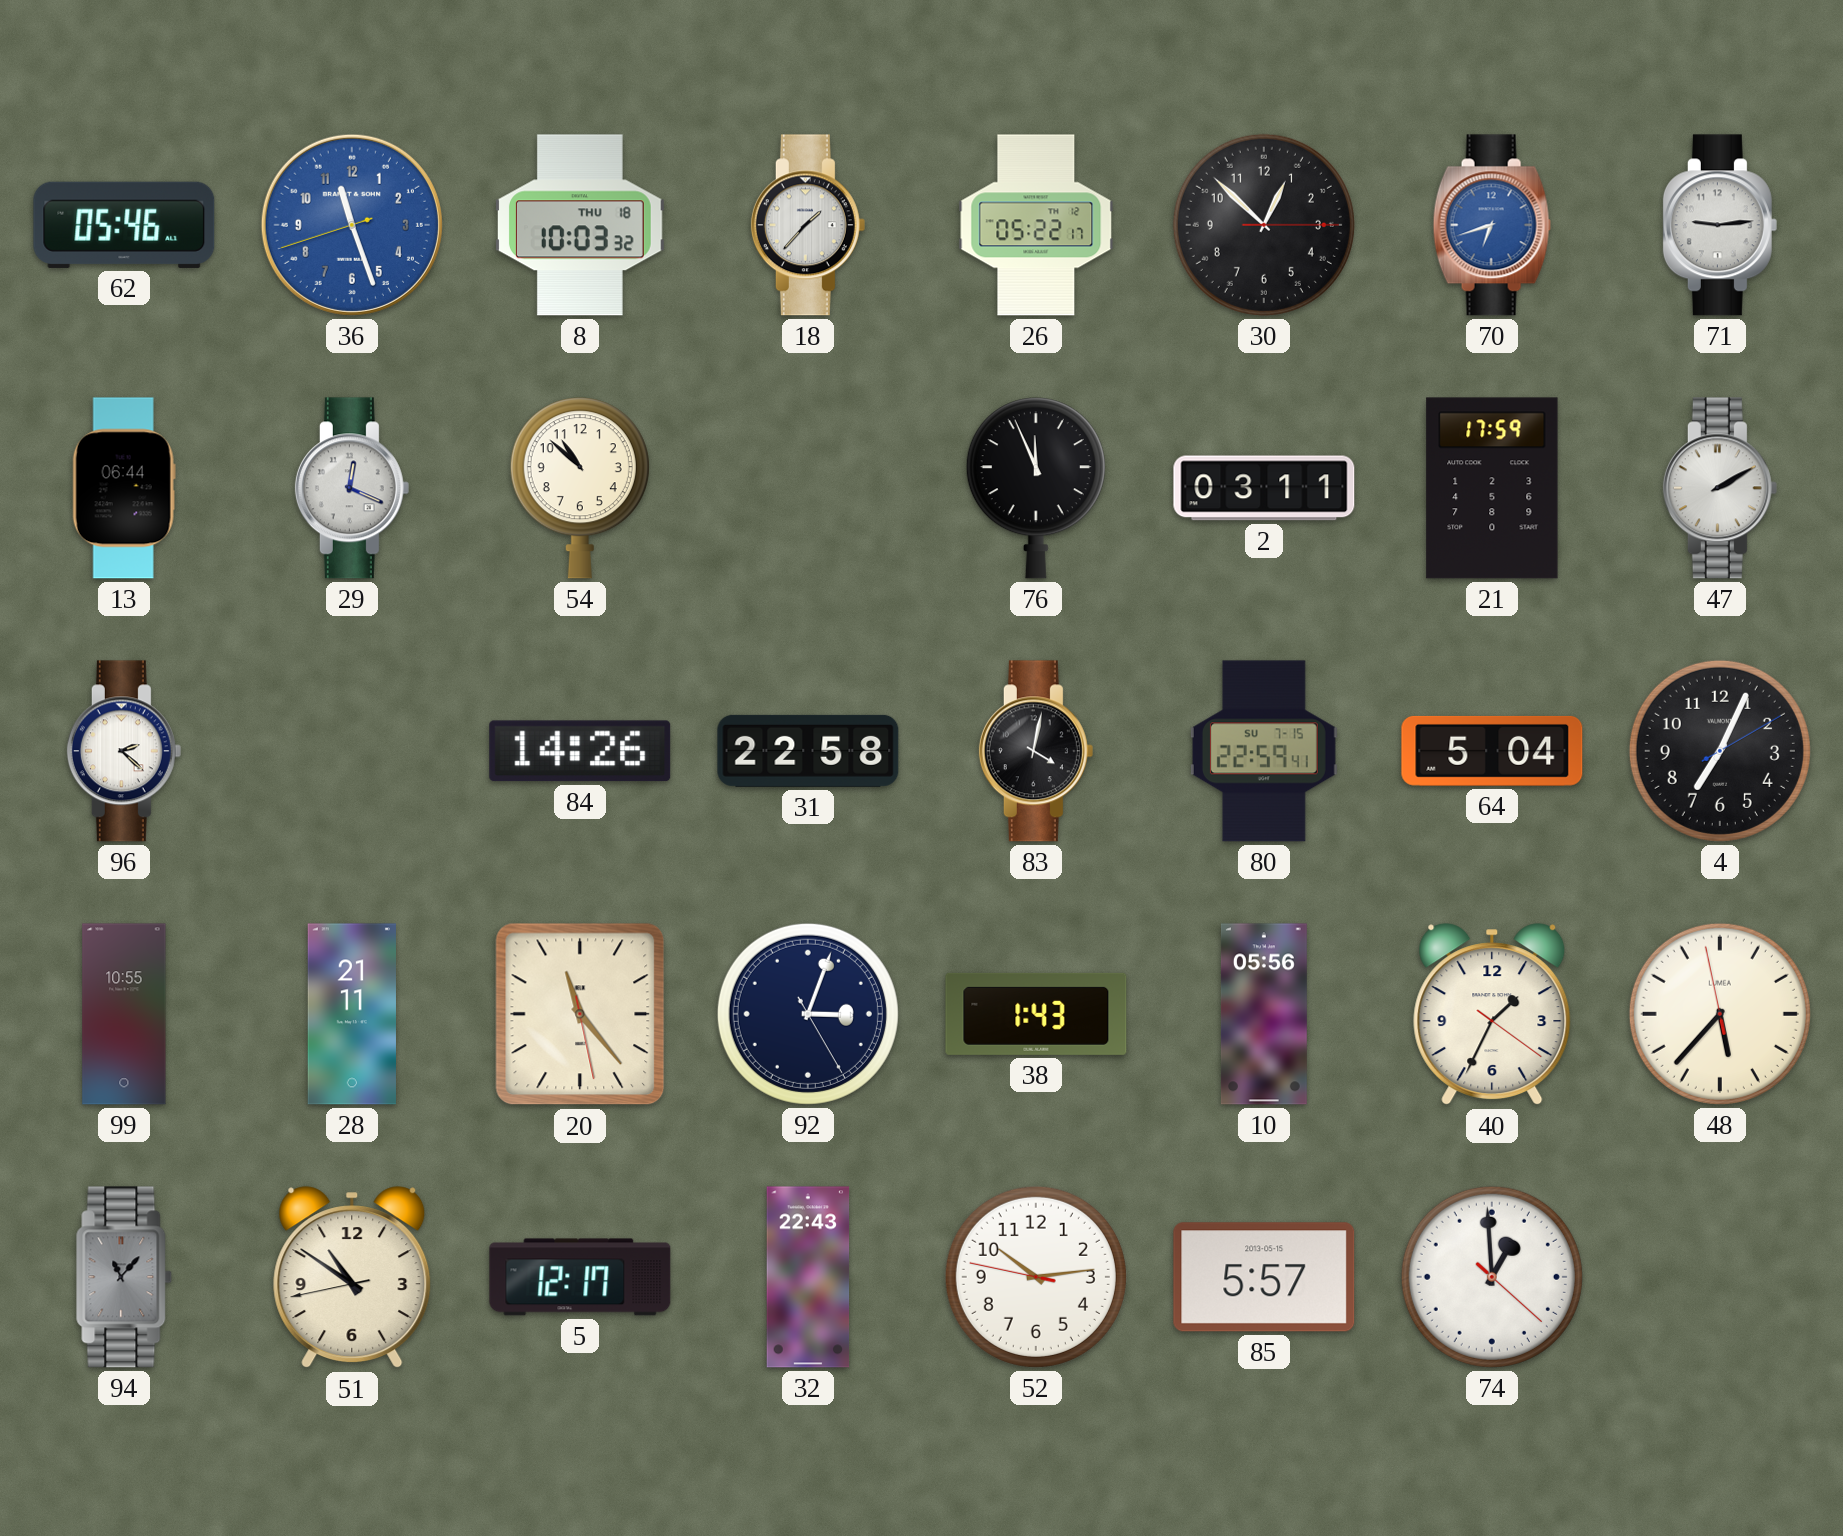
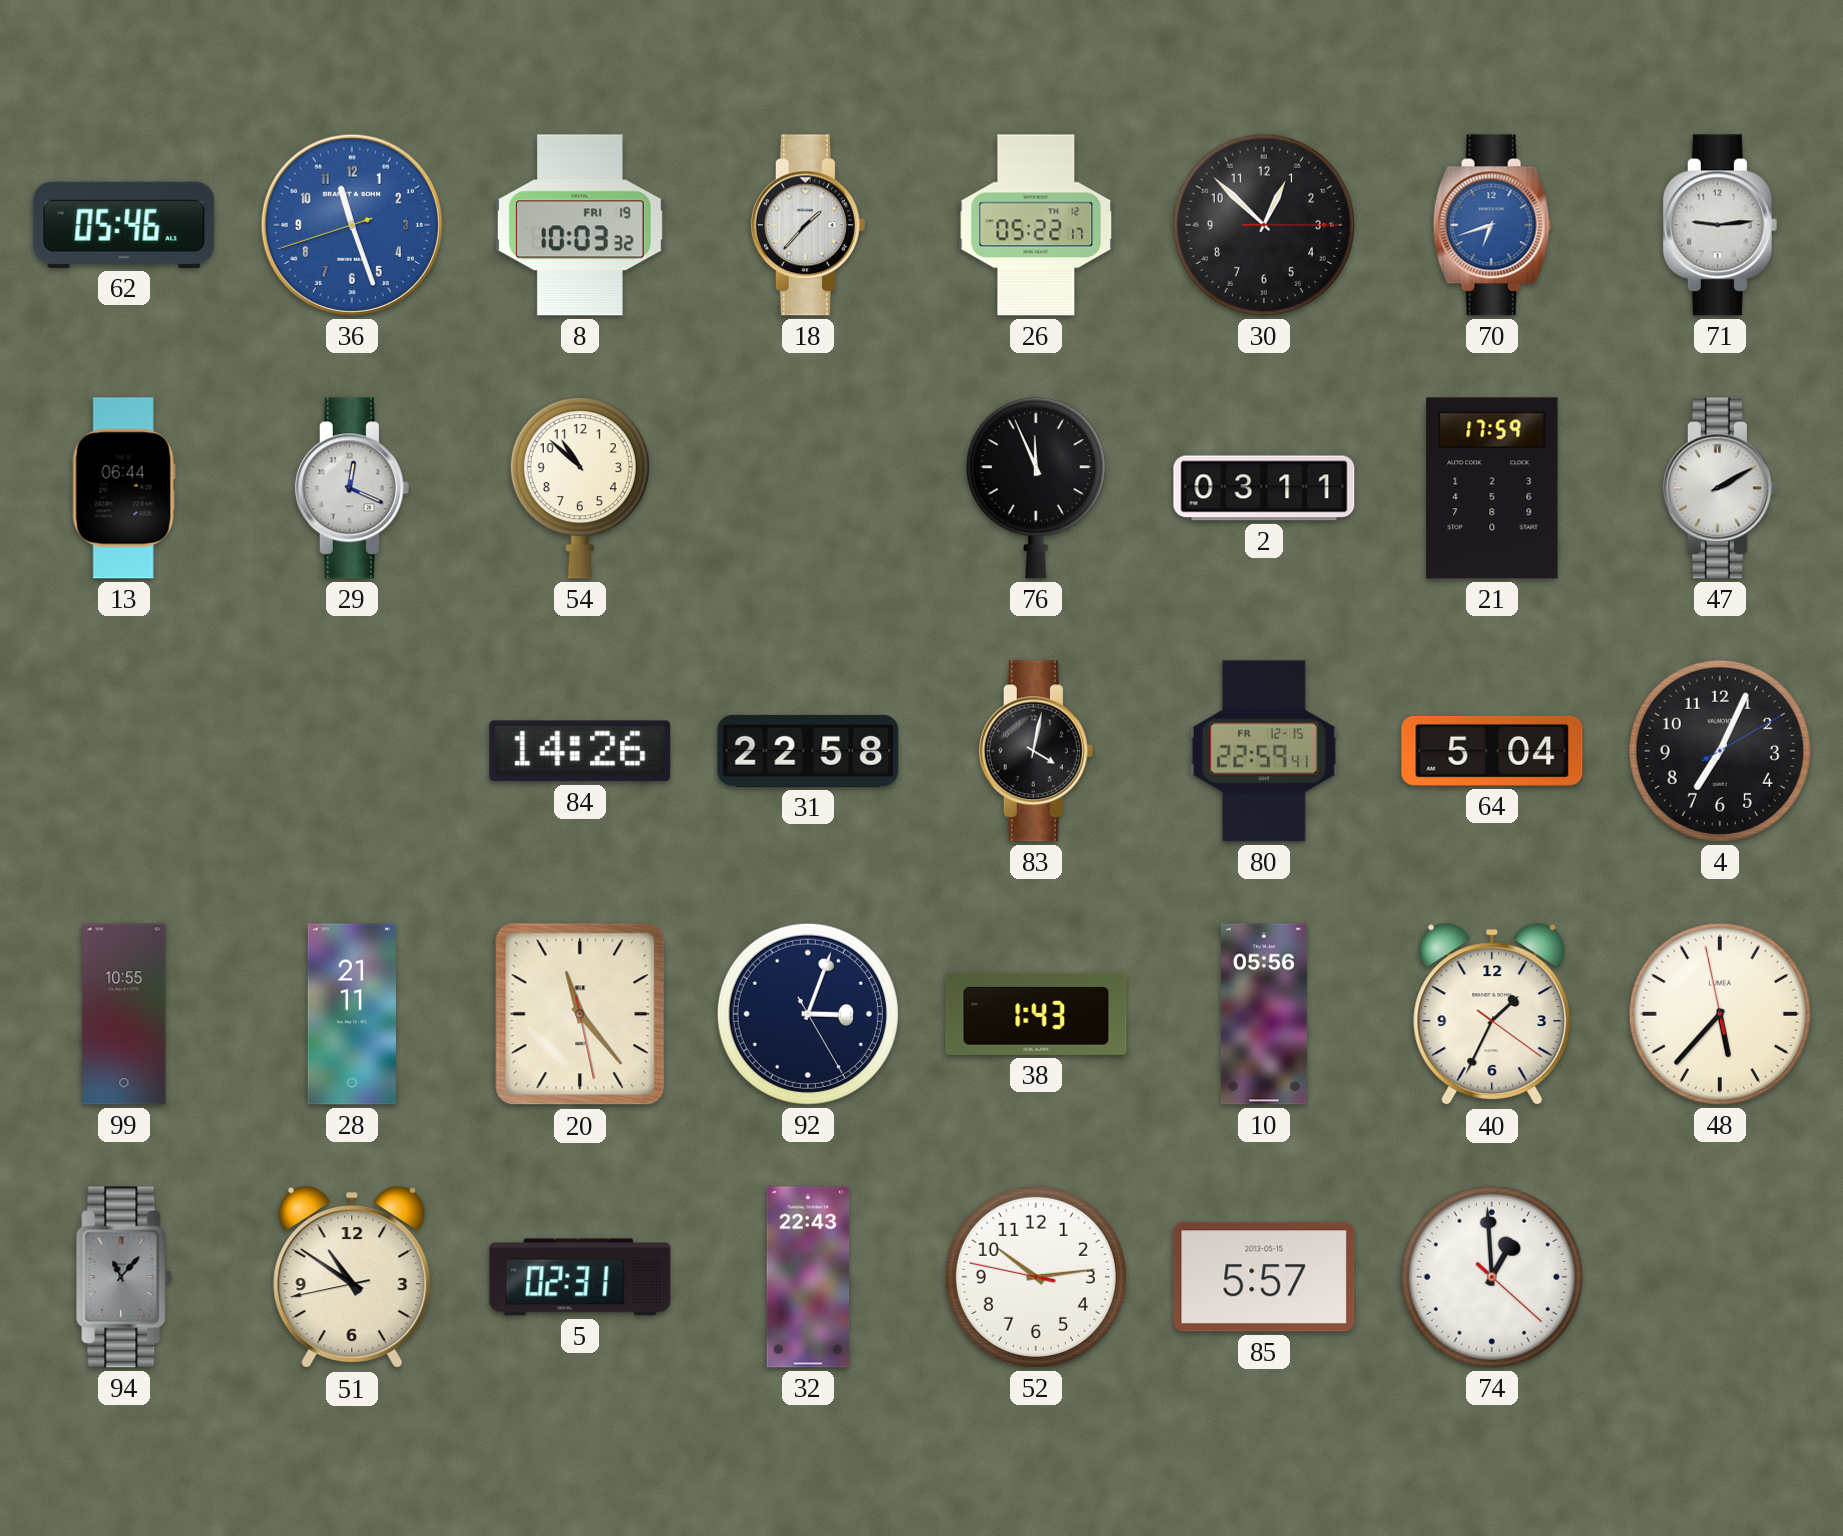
8 date: THU 18 -> FRI 19 (580, 225)
96: 2:22 -> none (124, 751)
80 date: SU 7-15 -> FR 12-15 (1264, 751)
5: 12:17 -> 02:31 (580, 1277)
